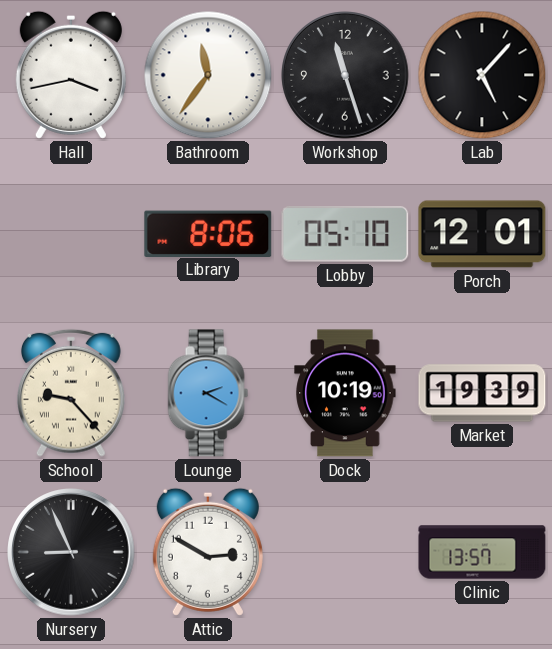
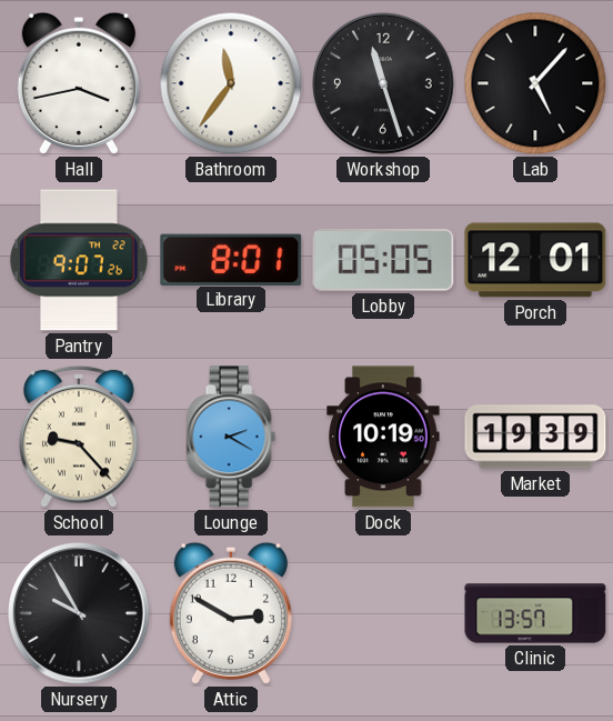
Pantry: none -> 9:07 (80, 260)
Library: 8:06 -> 8:01 (231, 259)
Lobby: 05:10 -> 05:05 (383, 261)
Nursery: 8:56 -> 9:55 (79, 613)
